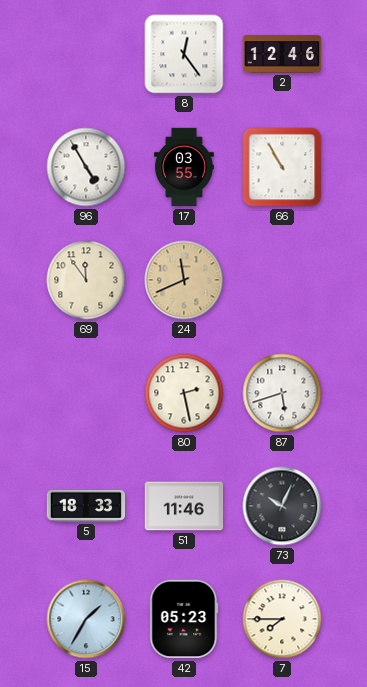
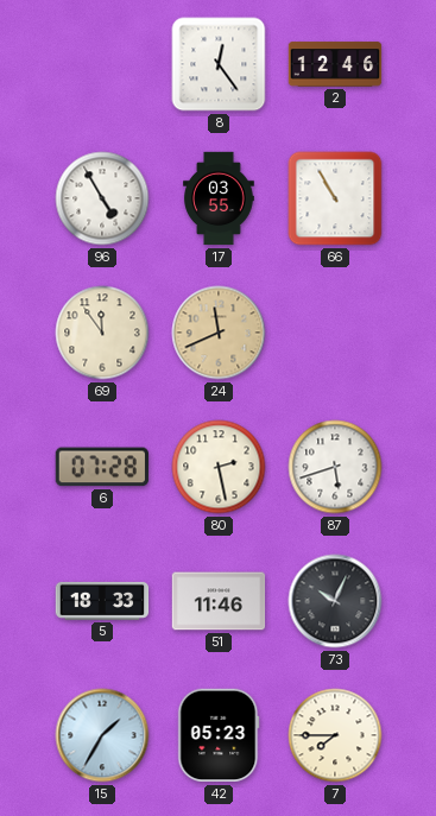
6: none -> 07:28 (101, 467)
